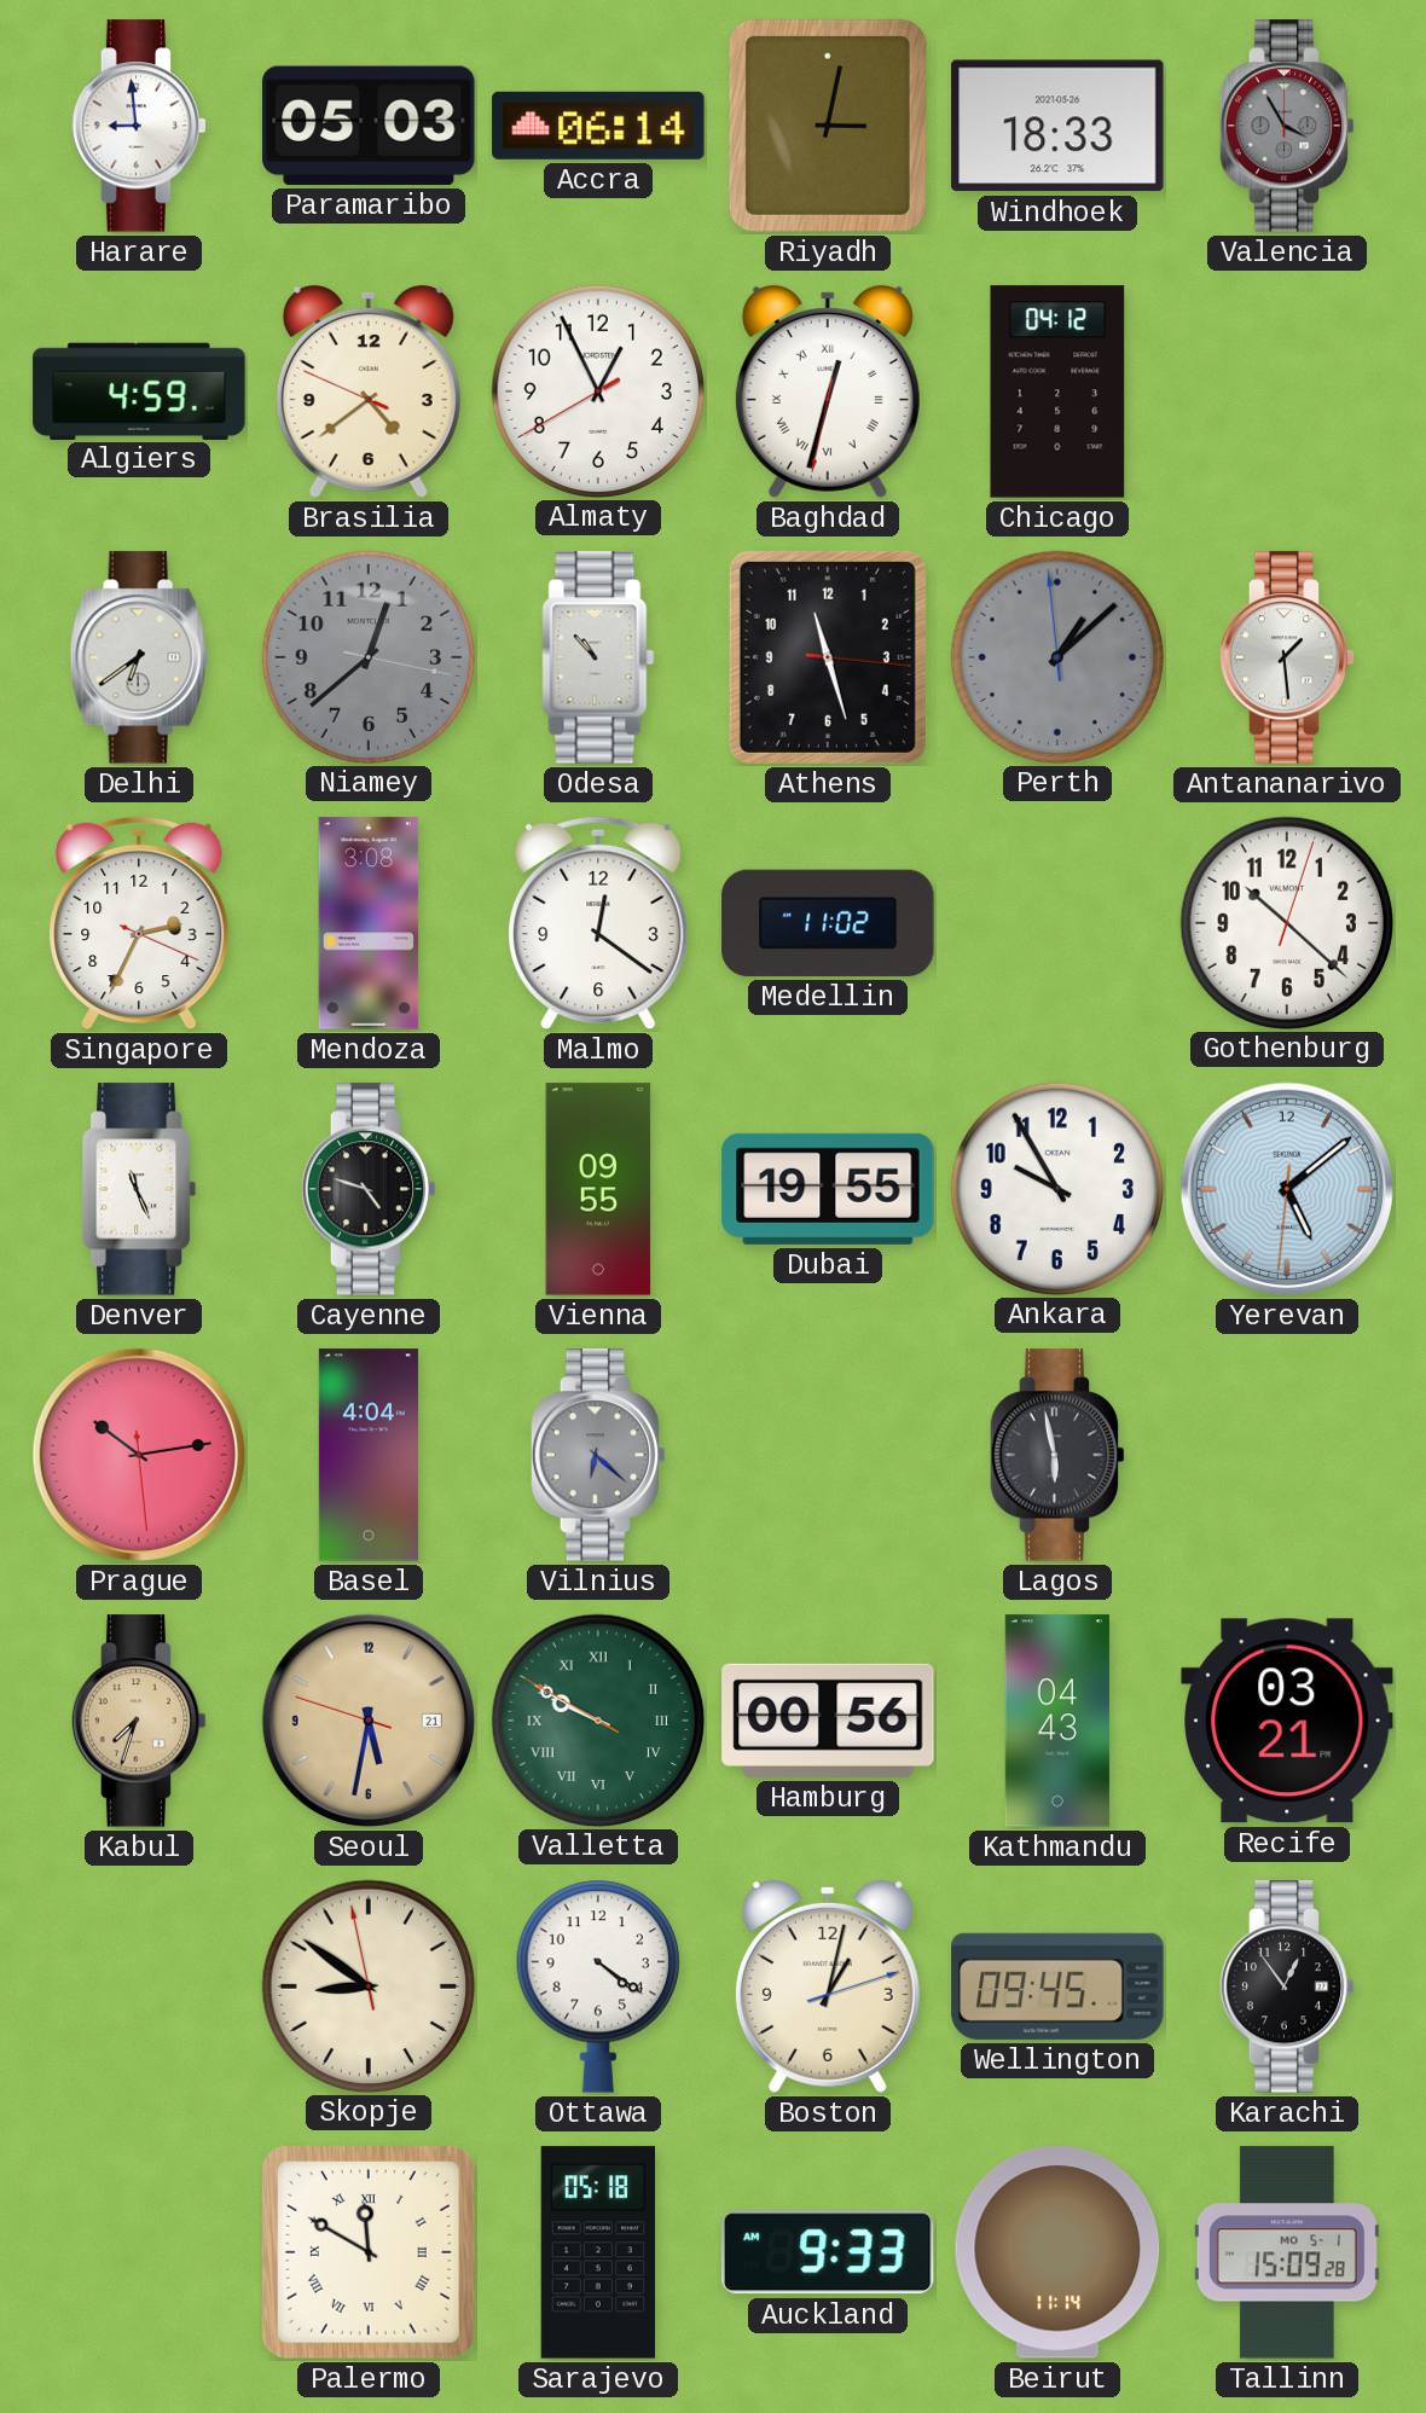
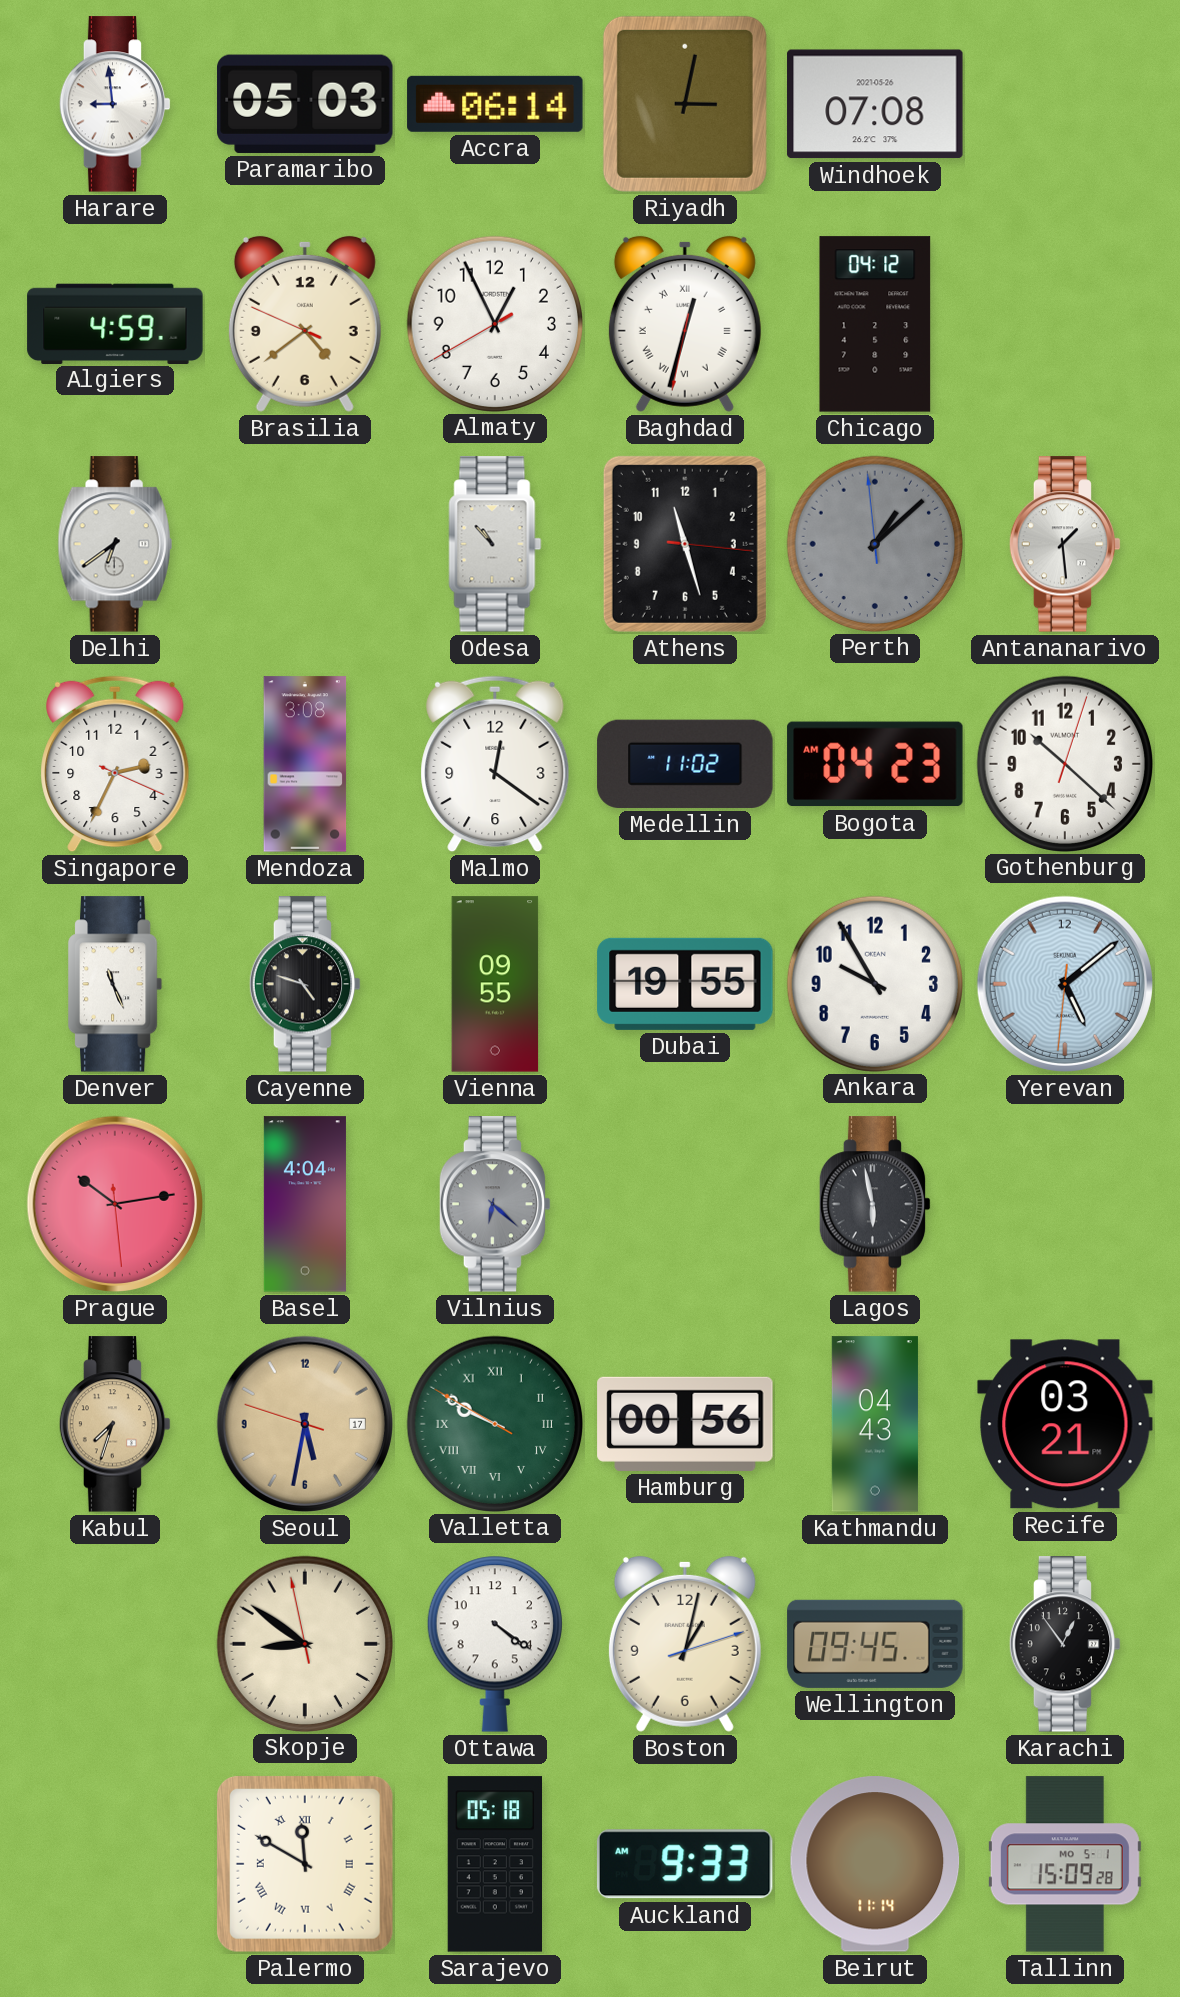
Windhoek: 18:33 -> 07:08 (875, 104)
Valencia: 3:55 -> none (1287, 126)
Niamey: 12:38 -> none (367, 656)
Bogota: none -> 04:23 (875, 764)
Seoul date: 21 -> 17 (305, 1424)
